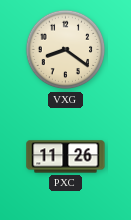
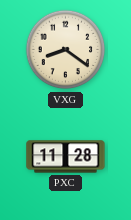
PXC: 11:26 -> 11:28 (66, 157)
